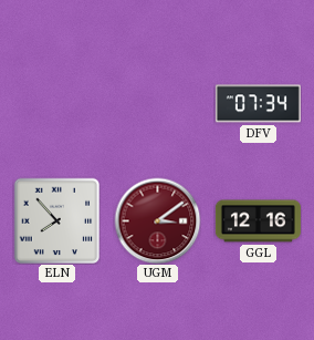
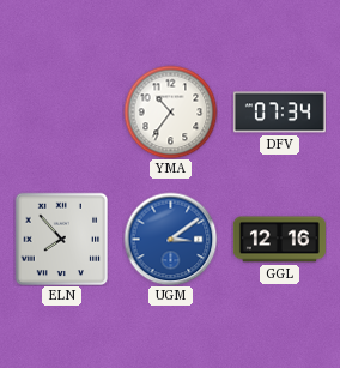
YMA: none -> 10:36 (170, 111)
UGM dial: burgundy -> blue (170, 239)
